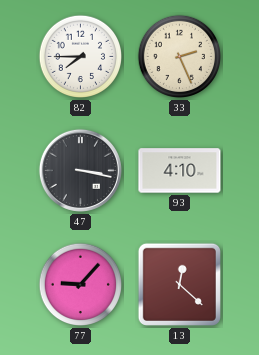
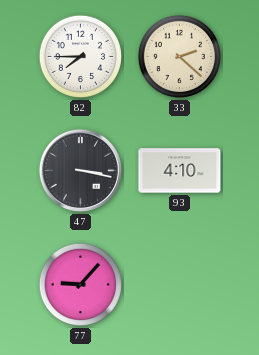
33: 2:26 -> 2:22 (180, 57)
13: 12:22 -> none (179, 284)
